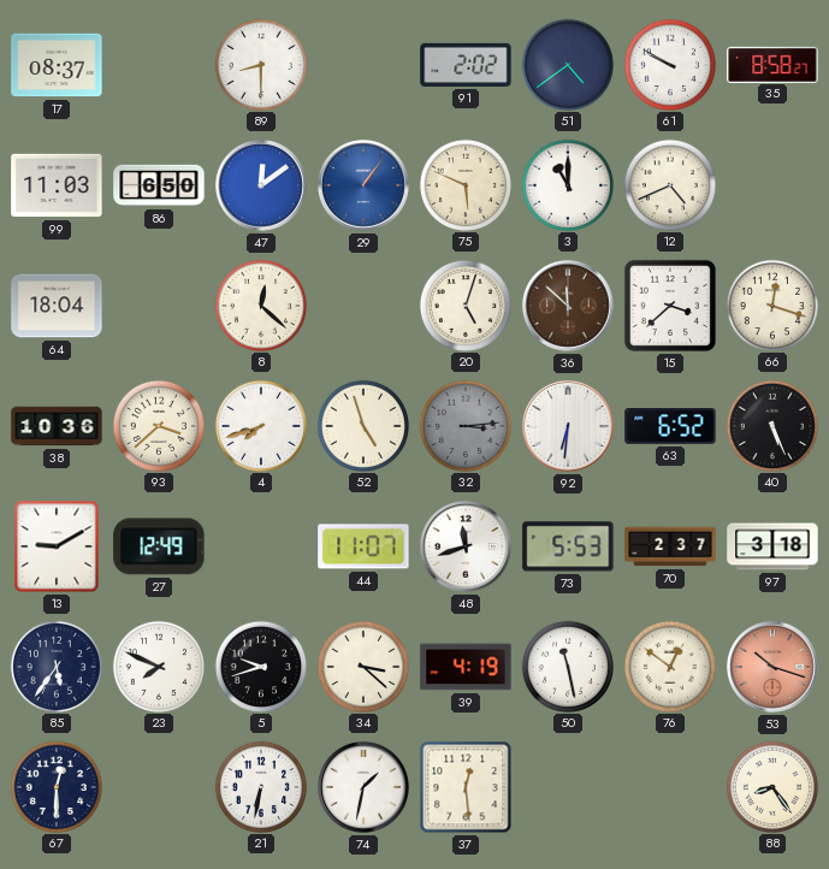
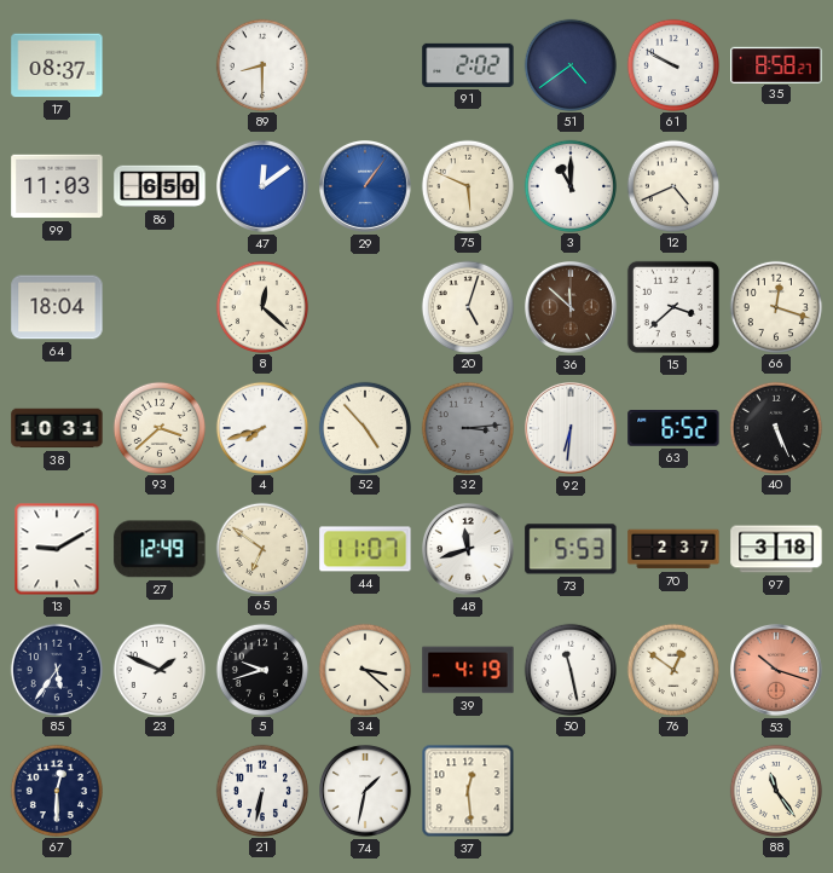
38: 10:36 -> 10:31 (57, 428)
52: 4:57 -> 4:53 (364, 427)
65: none -> 6:51 (261, 548)
23: 7:49 -> 1:49 (158, 669)
88: 8:24 -> 11:24 (775, 790)
